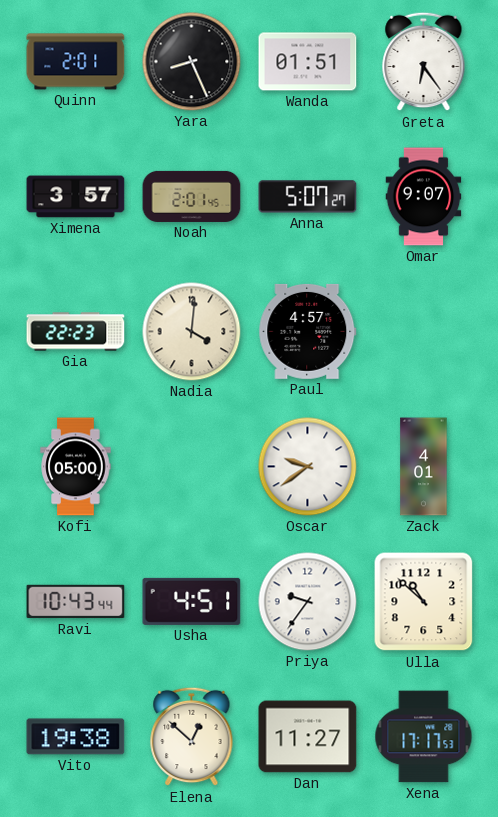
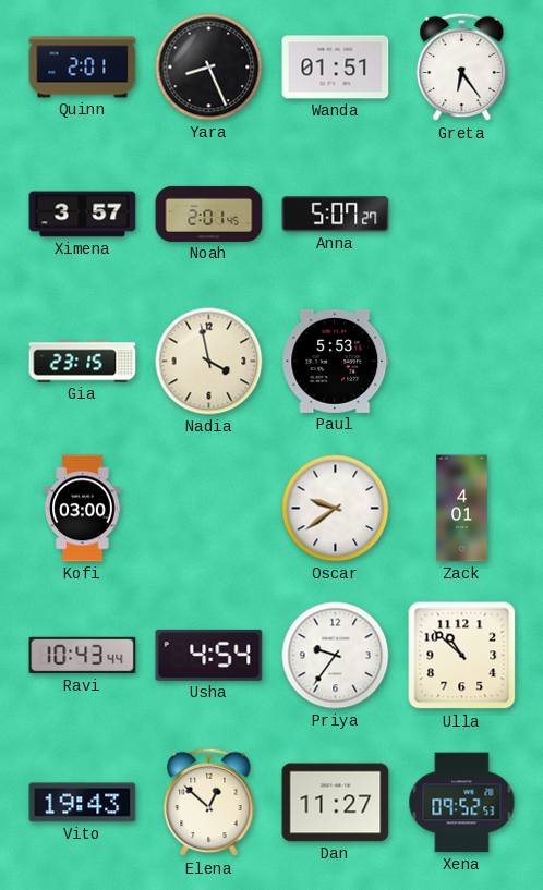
Omar: 9:07 -> none (424, 197)
Gia: 22:23 -> 23:15 (83, 362)
Nadia: 4:01 -> 3:58 (209, 362)
Paul: 4:57 -> 5:53 (336, 361)
Kofi: 05:00 -> 03:00 (83, 509)
Usha: 4:51 -> 4:54 (209, 655)
Vito: 19:38 -> 19:43 (83, 803)
Xena: 17:17 -> 09:52 (462, 803)
